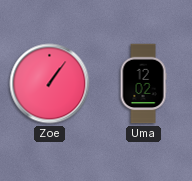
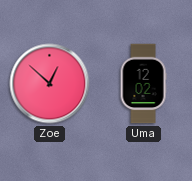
Zoe: 1:06 -> 12:52 (50, 84)
